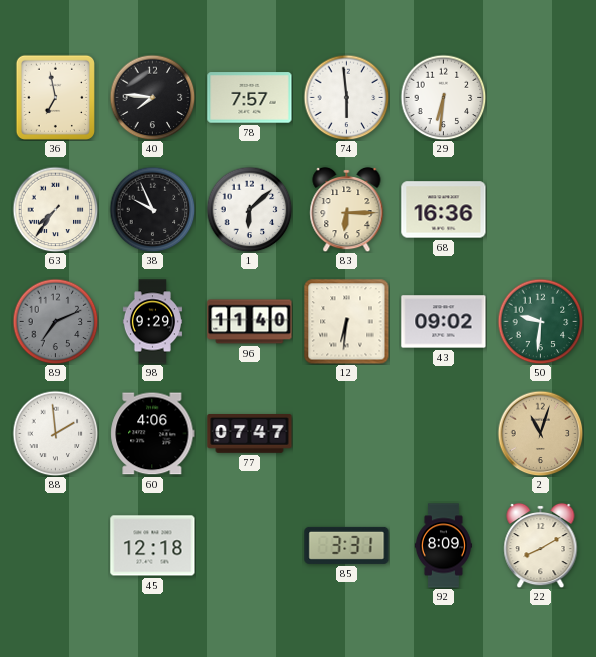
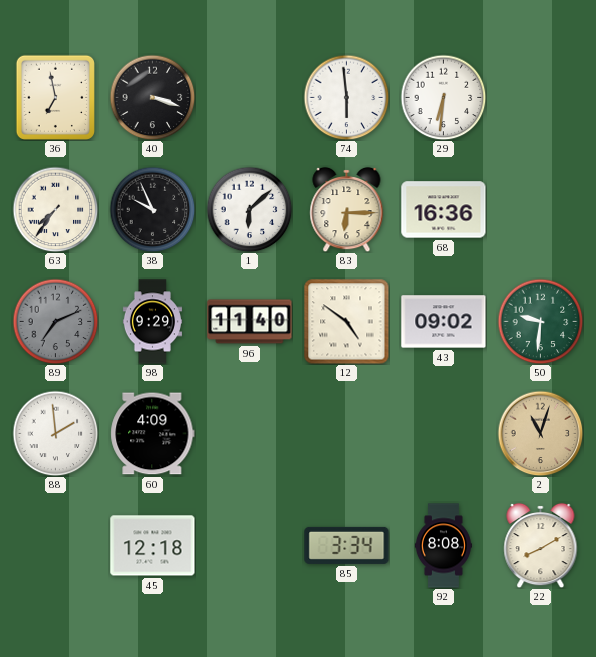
40: 7:46 -> 3:18 (152, 97)
78: 7:57 -> none (250, 98)
12: 6:31 -> 4:51 (347, 322)
60: 4:06 -> 4:09 (153, 434)
77: 07:47 -> none (250, 434)
85: 3:31 -> 3:34 (347, 545)
92: 8:09 -> 8:08 (443, 546)
